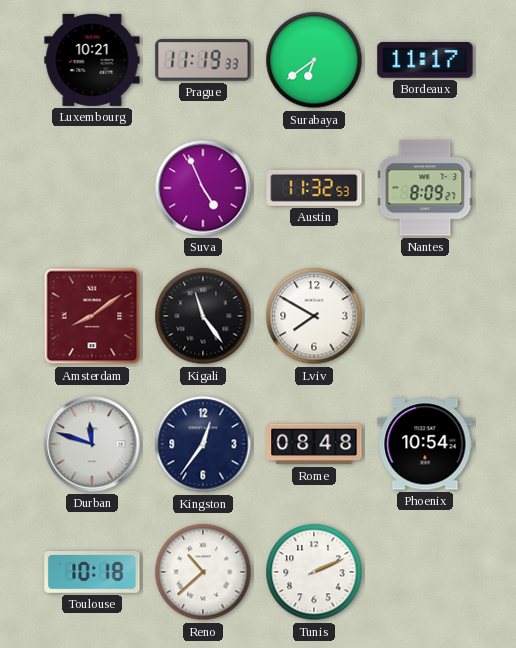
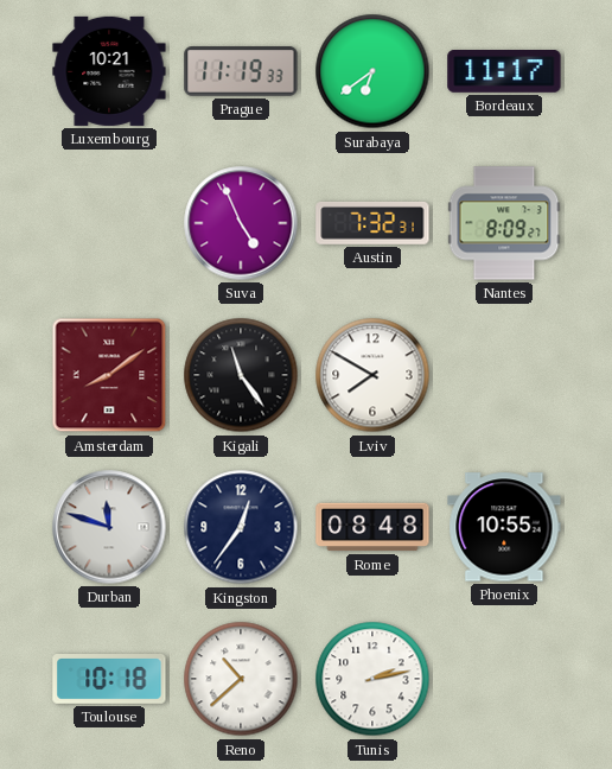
Austin: 11:32 -> 7:32 (372, 223)
Phoenix: 10:54 -> 10:55 (504, 527)
Tunis: 2:11 -> 2:13 (372, 679)
